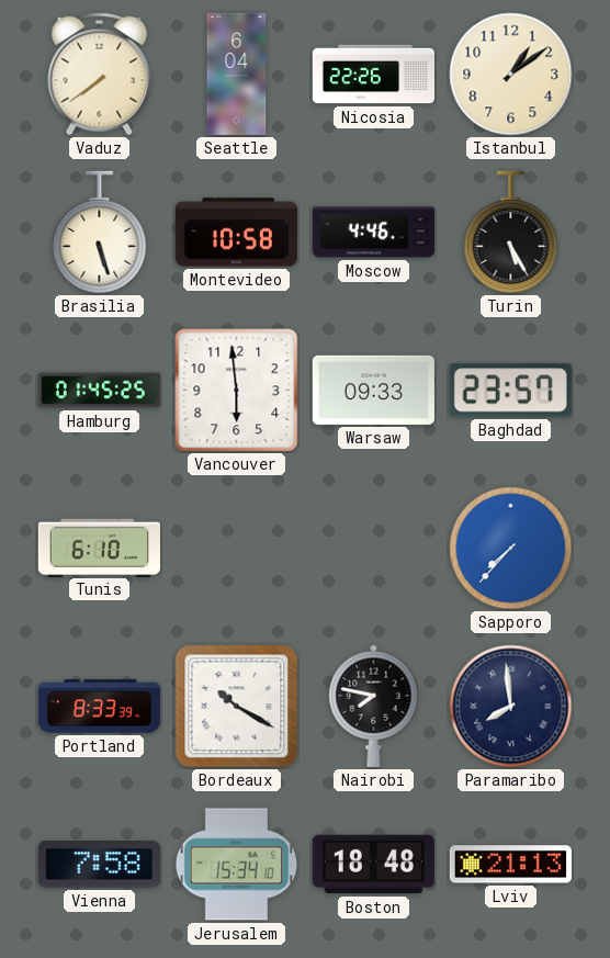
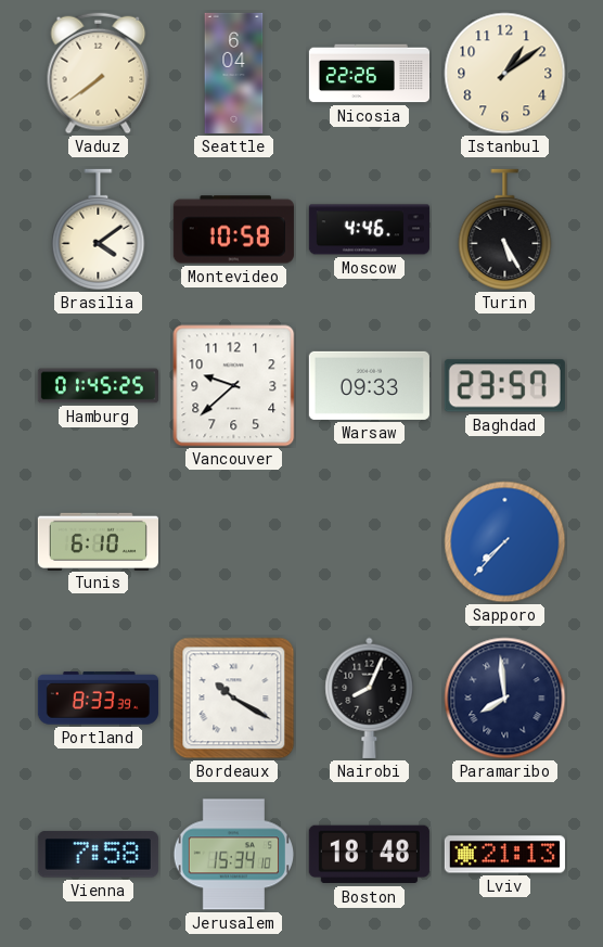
Brasilia: 5:27 -> 4:09 (99, 230)
Vancouver: 5:59 -> 9:38 (234, 386)
Nairobi: 7:47 -> 8:04 (370, 698)
